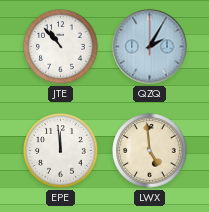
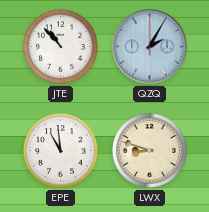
EPE: 11:59 -> 10:59 (61, 151)
LWX: 4:59 -> 8:48 (150, 151)
